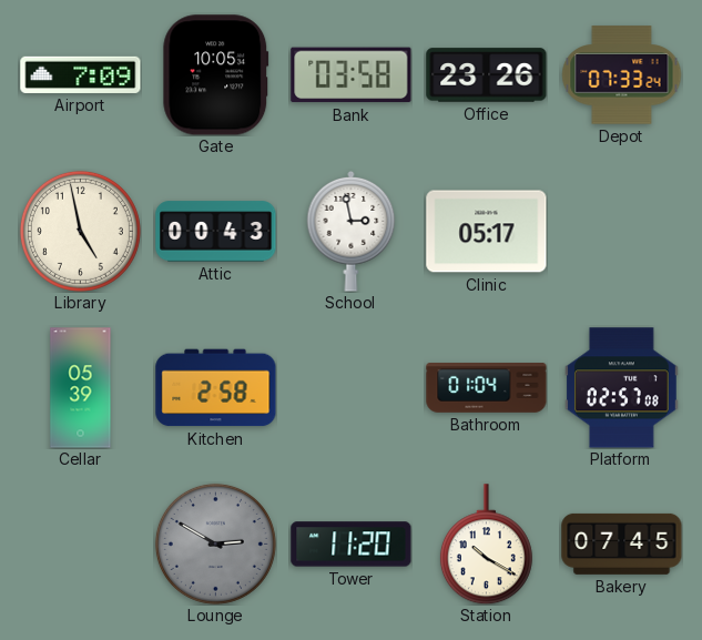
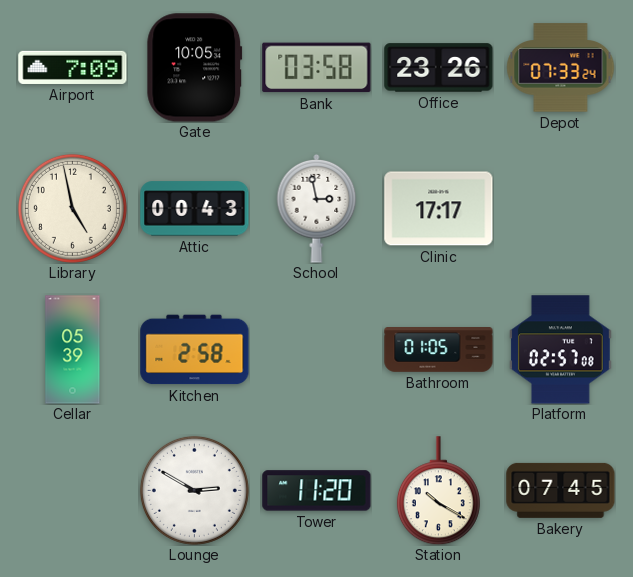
Clinic: 05:17 -> 17:17 (439, 209)
Bathroom: 01:04 -> 01:05 (439, 350)
Lounge dial: grey -> white (194, 490)
